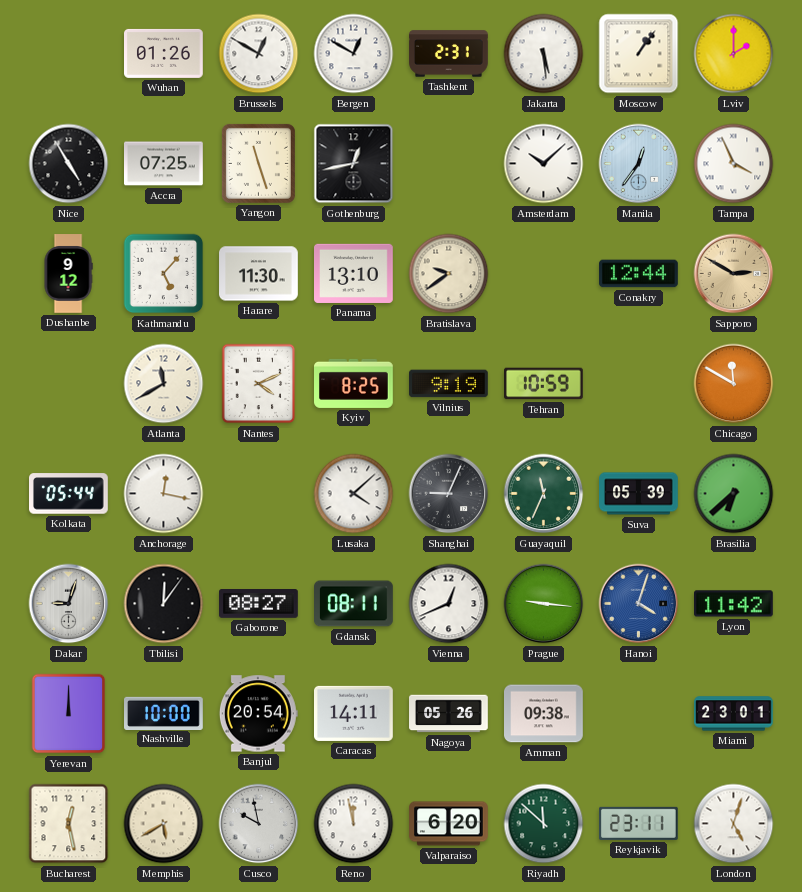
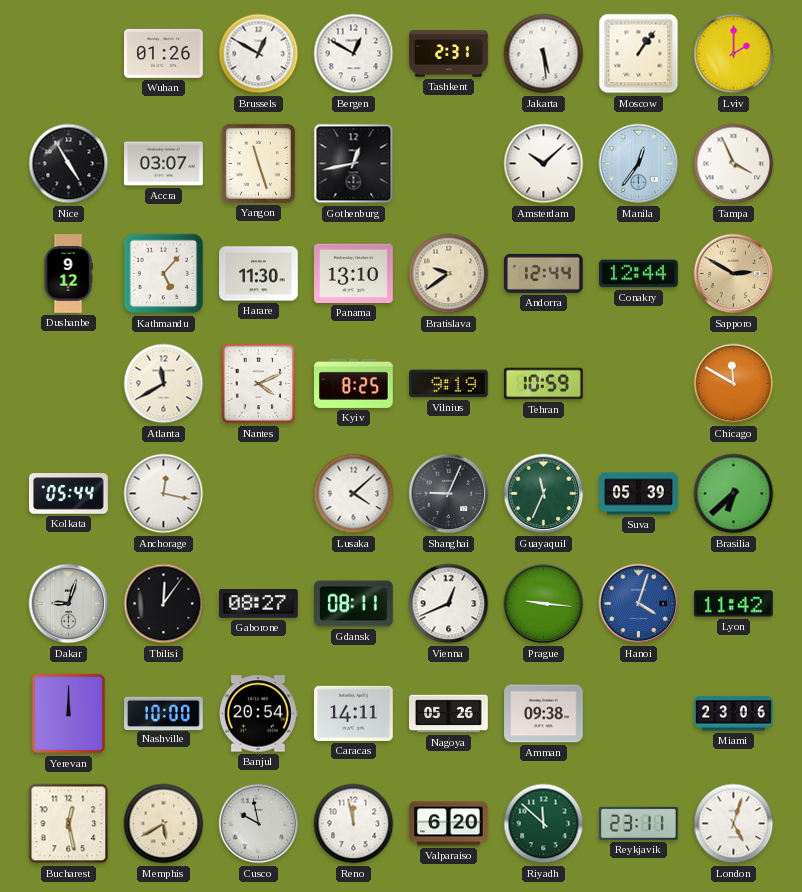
Accra: 07:25 -> 03:07 (164, 164)
Andorra: none -> 12:44 (543, 273)
Miami: 23:01 -> 23:06 (734, 714)
